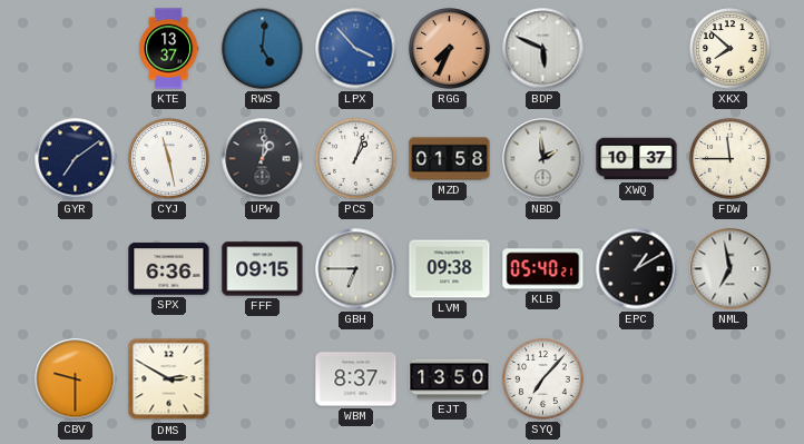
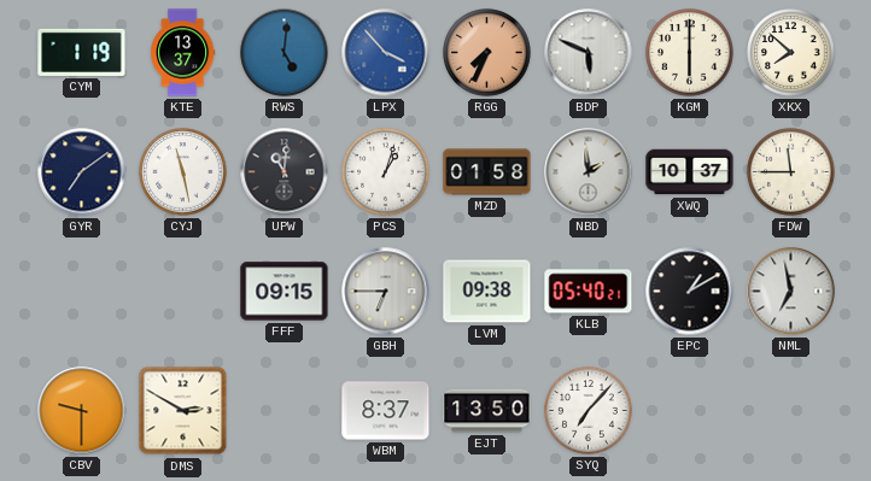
CYM: none -> 1:19 (82, 52)
KGM: none -> 6:00 (690, 53)
UPW: 1:01 -> 11:01 (285, 172)
SPX: 6:36 -> none (169, 269)
